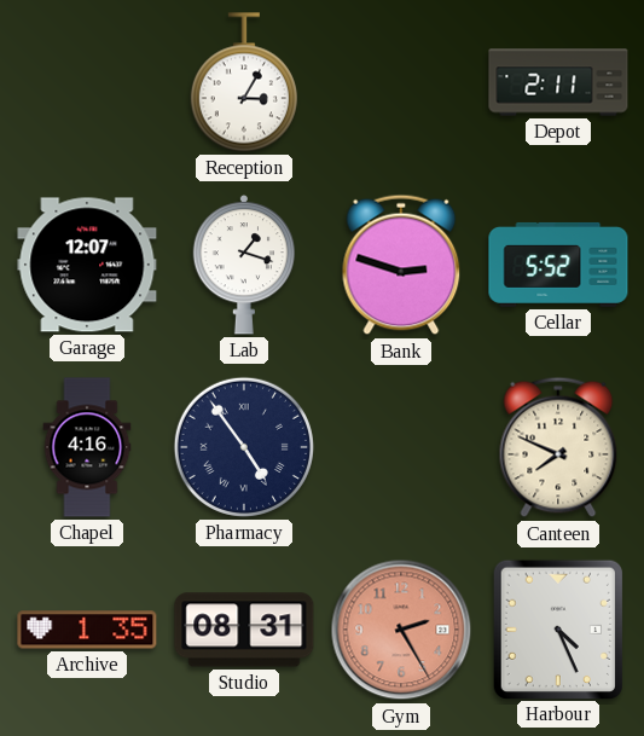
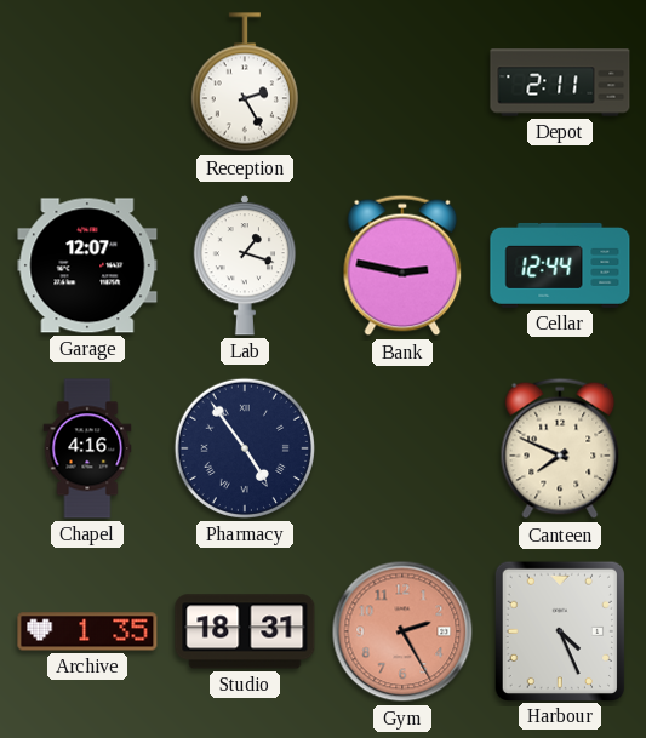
Reception: 3:05 -> 2:25 (245, 82)
Bank: 2:48 -> 2:47 (402, 265)
Cellar: 5:52 -> 12:44 (560, 265)
Studio: 08:31 -> 18:31 (245, 631)
